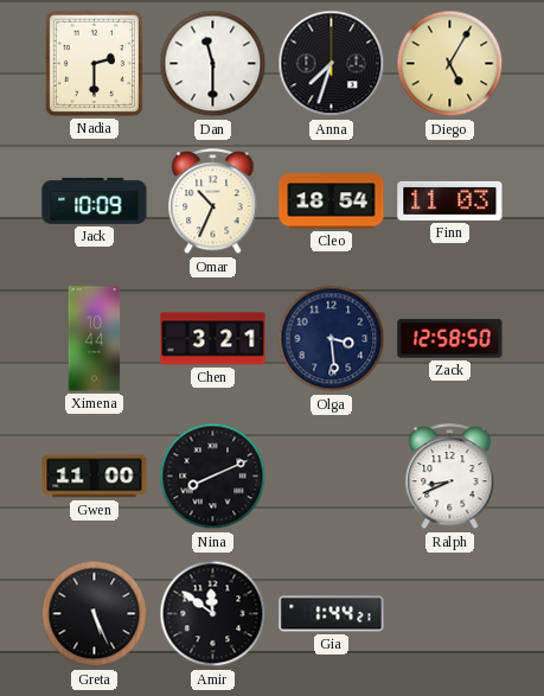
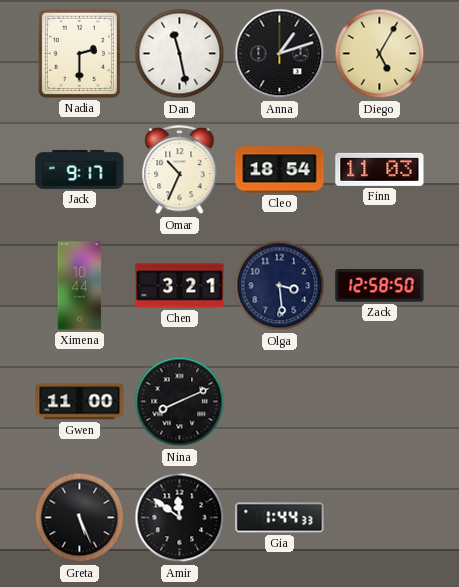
Dan: 11:30 -> 11:28 (180, 54)
Anna: 7:33 -> 1:12 (280, 54)
Jack: 10:09 -> 9:17 (80, 169)
Ralph: 8:41 -> none (450, 477)
Gia: 1:44:21 -> 1:44:33 (280, 518)
